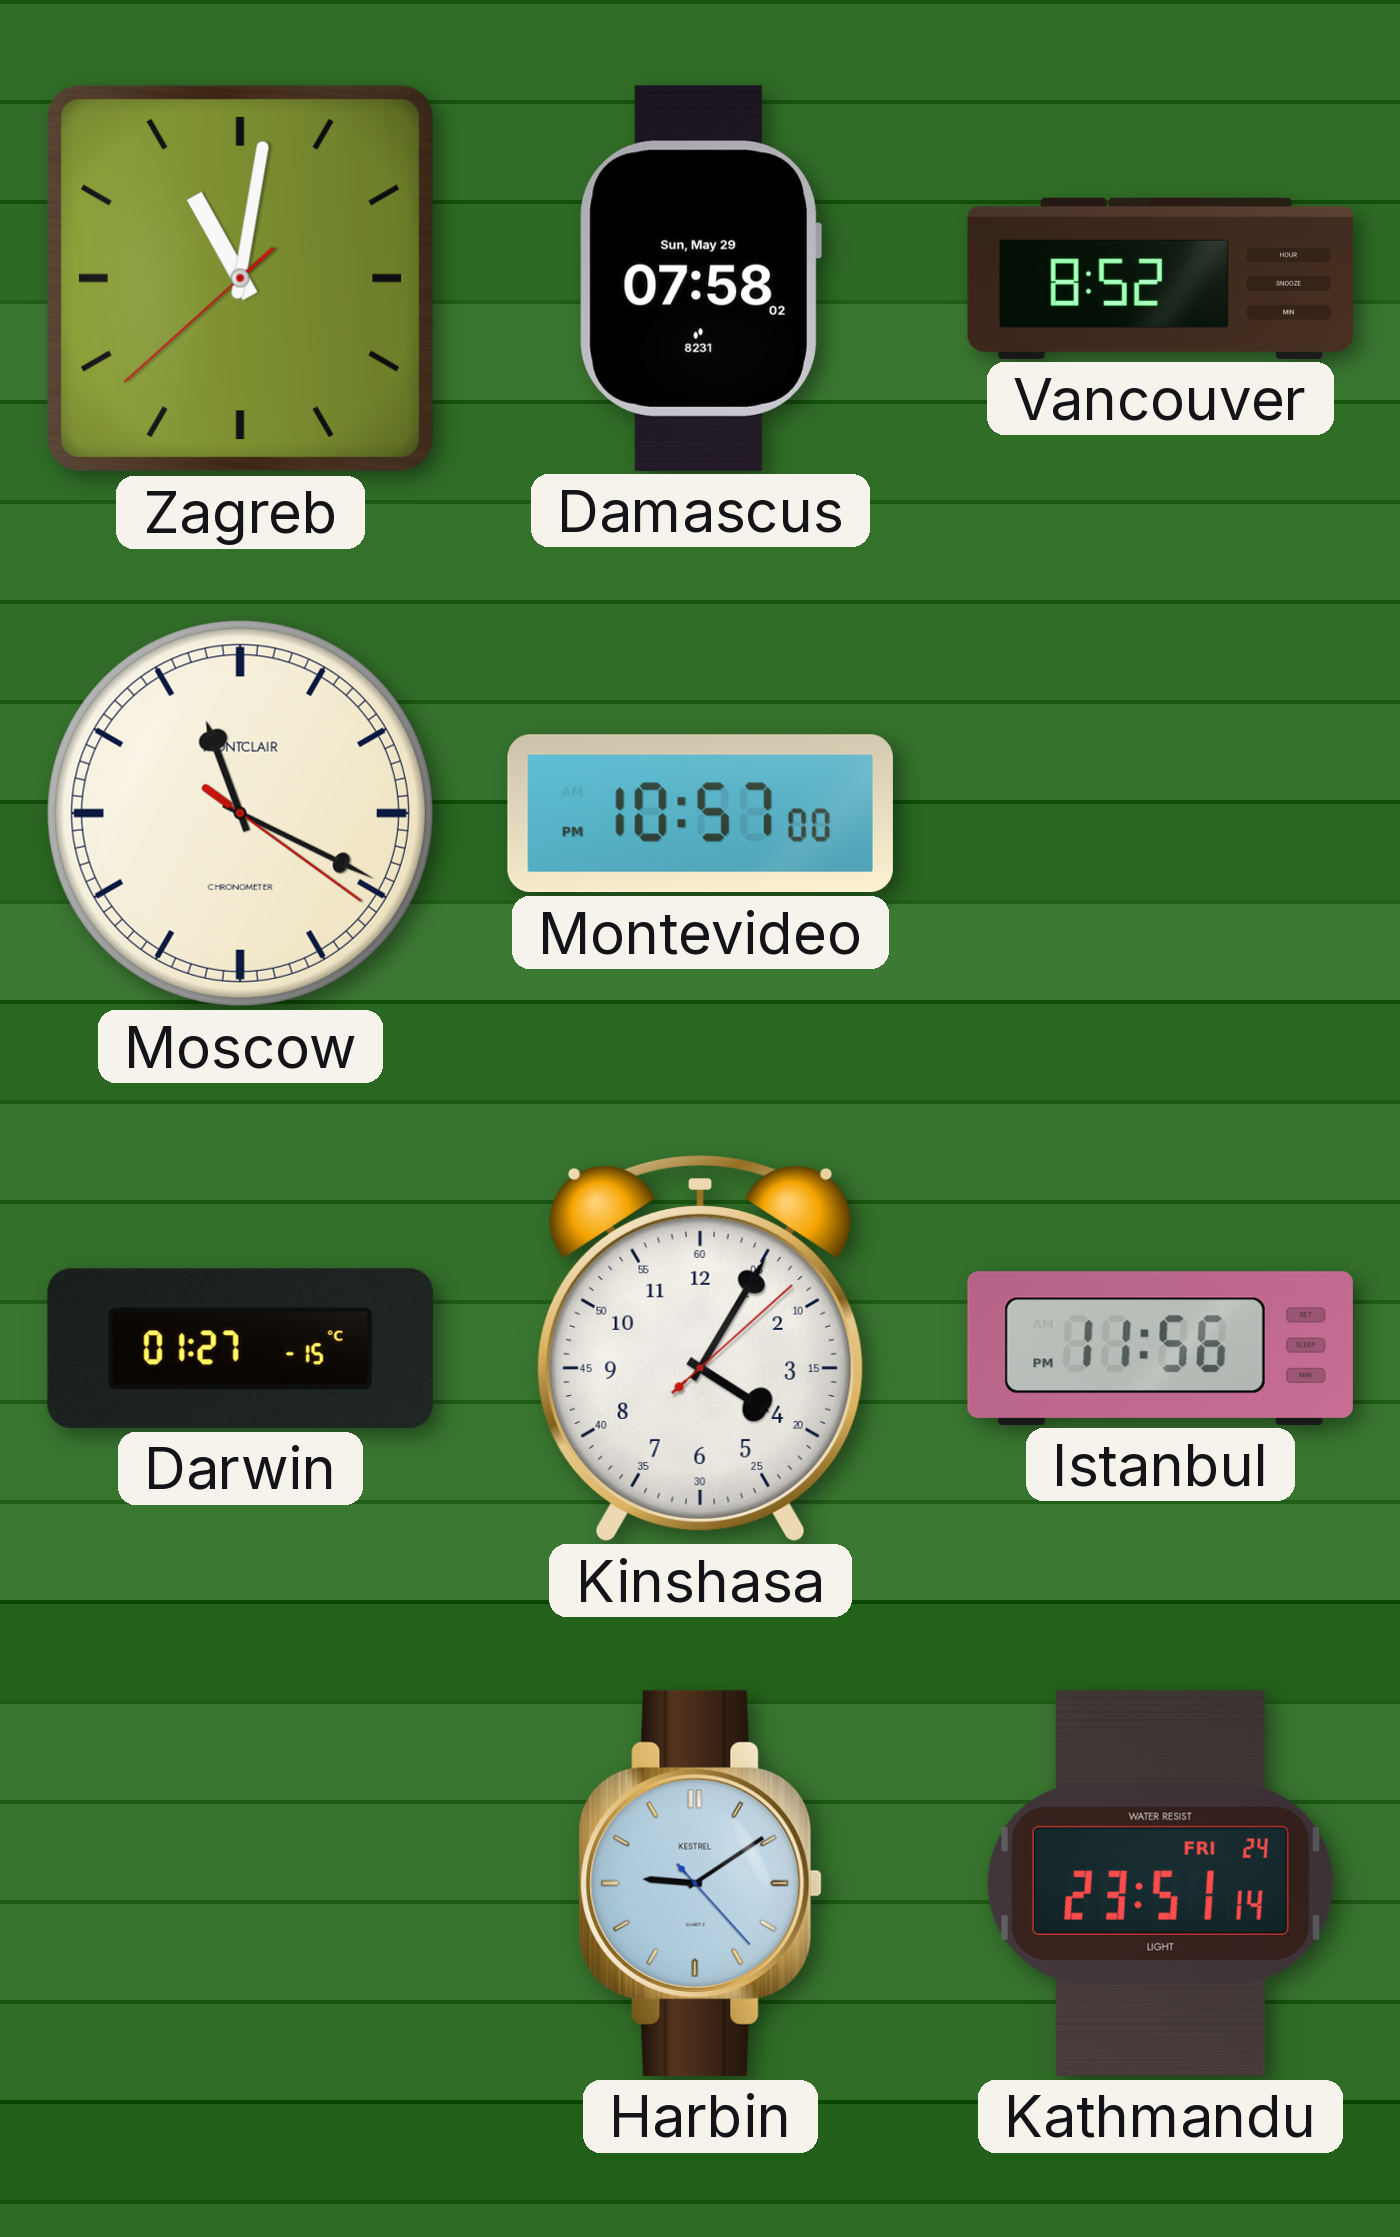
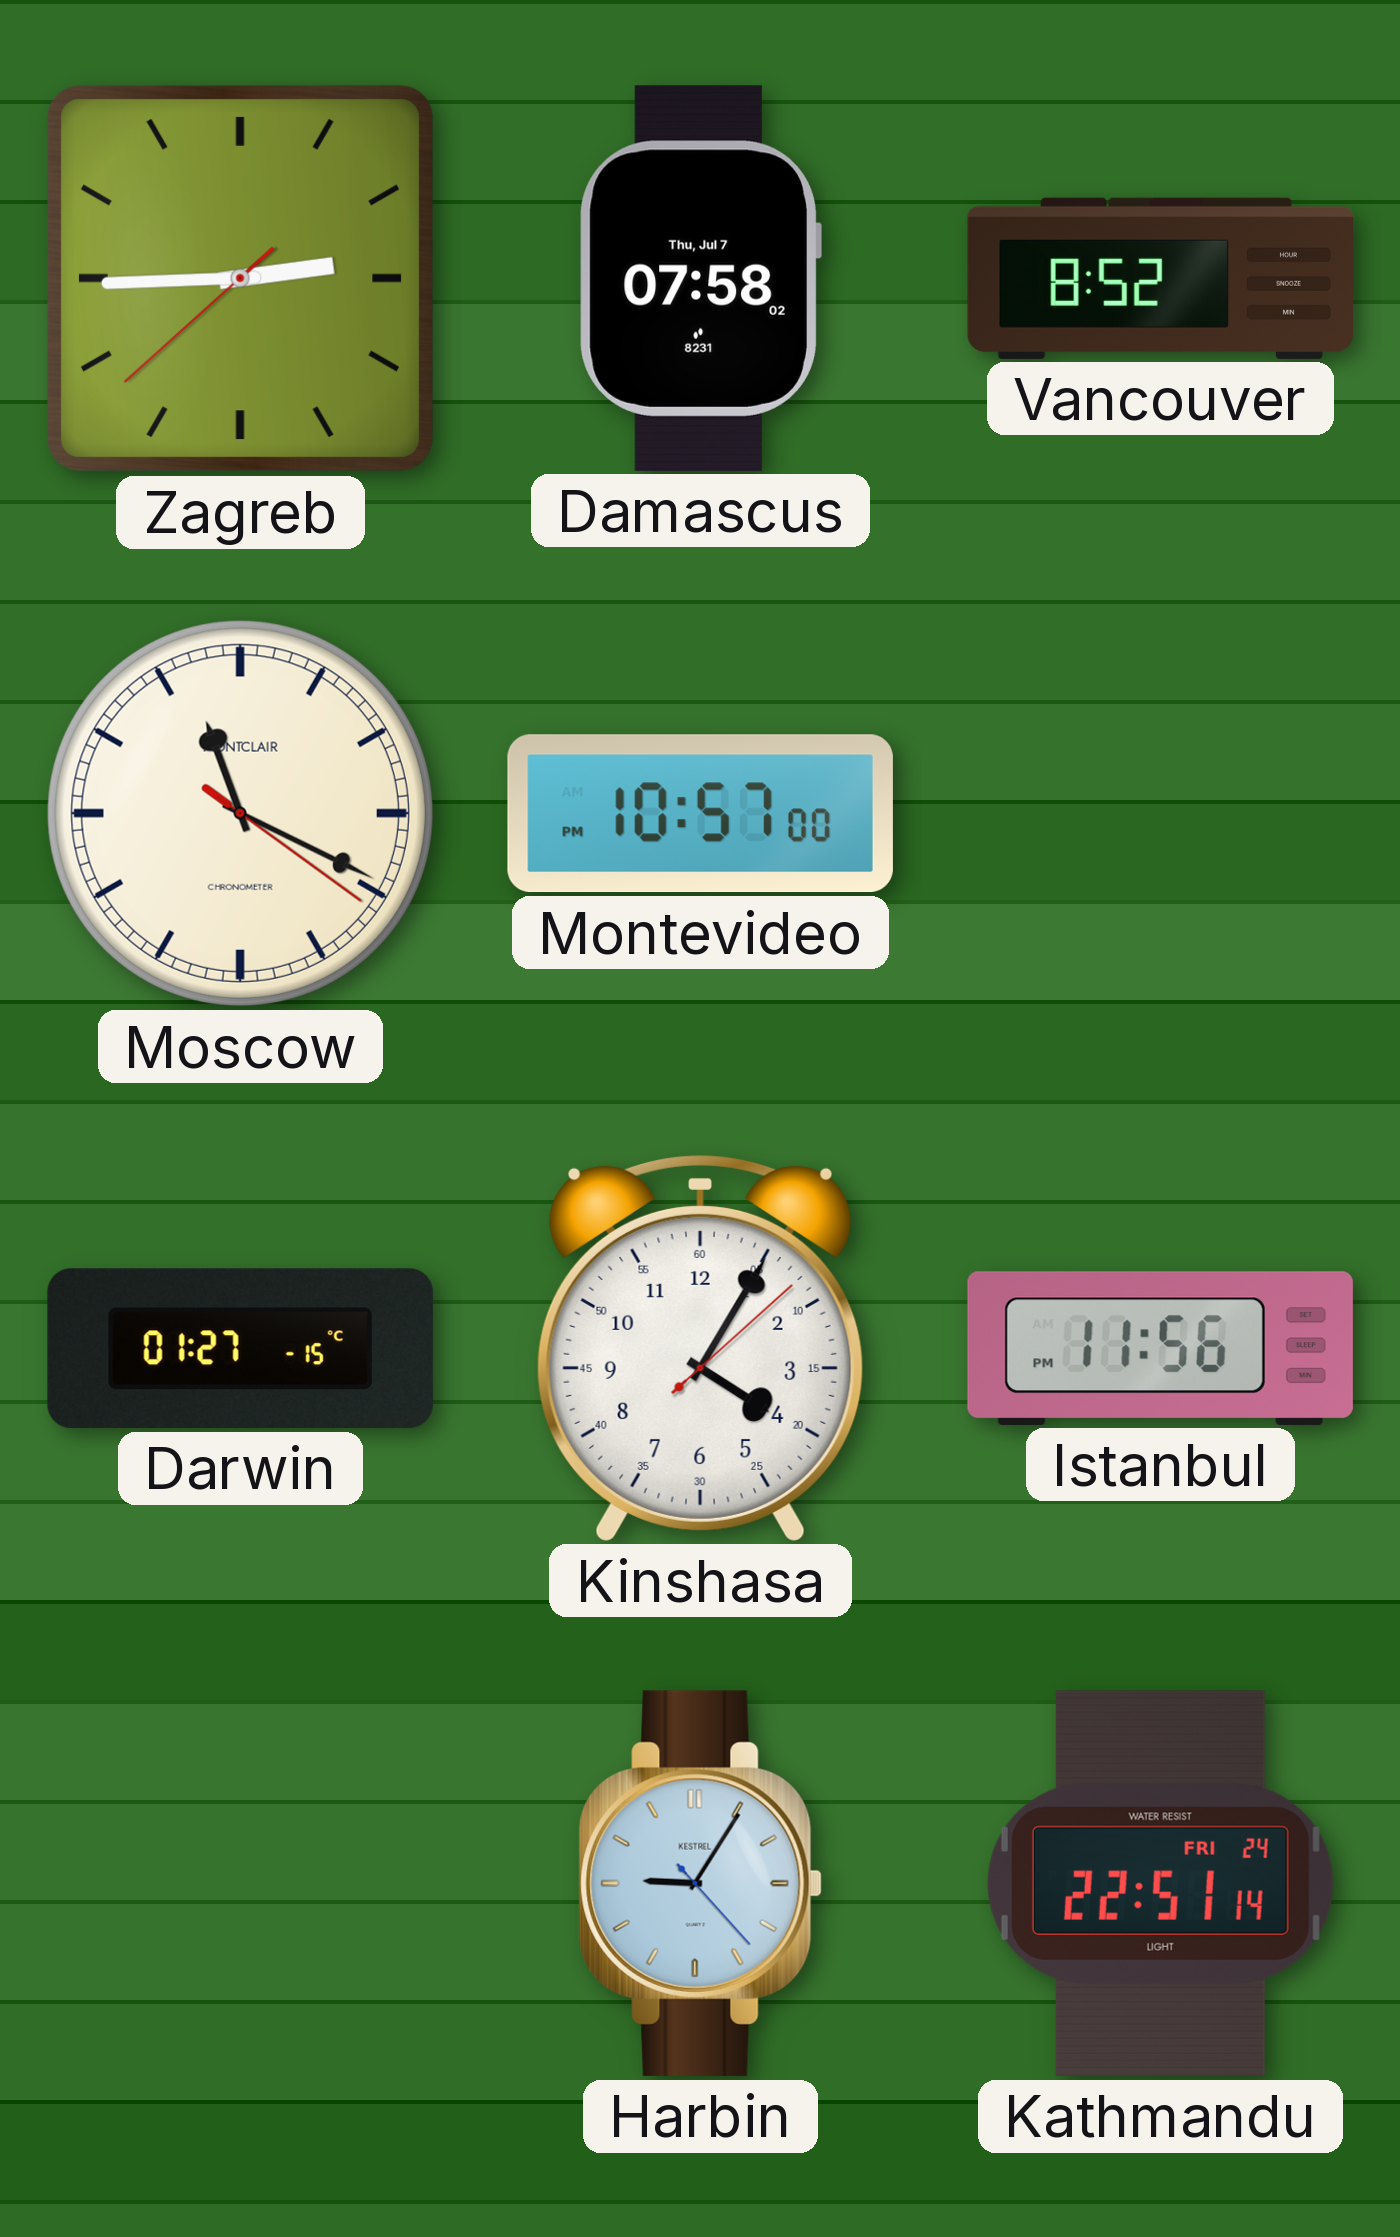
Zagreb: 11:01 -> 2:44 (240, 278)
Damascus date: Sun, May 29 -> Thu, Jul 7 (700, 278)
Harbin: 9:09 -> 9:05 (700, 1883)
Kathmandu: 23:51 -> 22:51 (1160, 1883)
